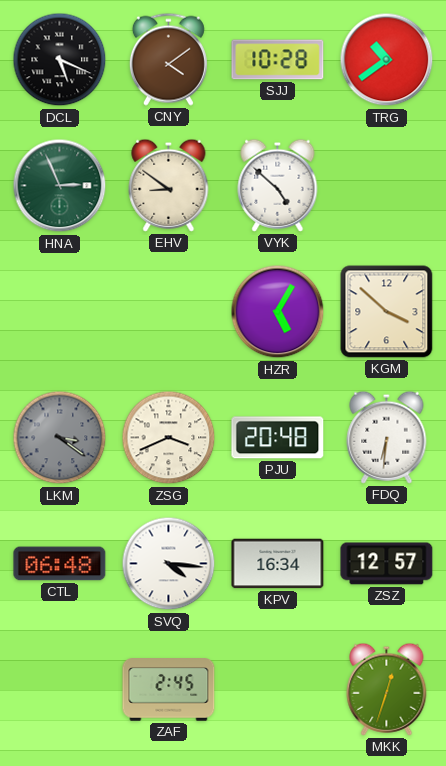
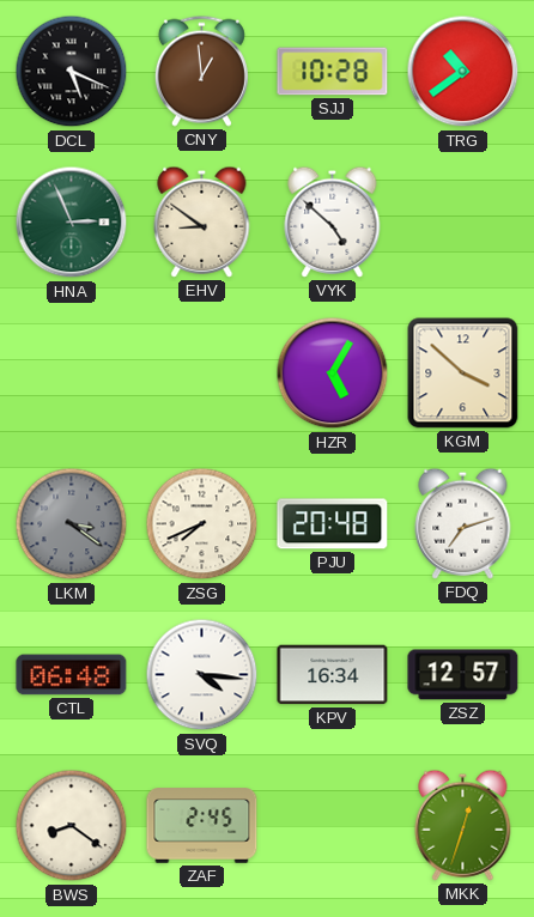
CNY: 4:09 -> 12:59 (201, 71)
ZSG: 3:41 -> 7:41 (202, 524)
FDQ: 6:31 -> 7:12 (463, 523)
BWS: none -> 8:21 (72, 826)
